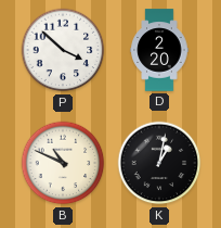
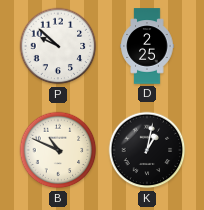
P: 3:52 -> 9:52 (58, 46)
D: 2:20 -> 2:25 (147, 46)
